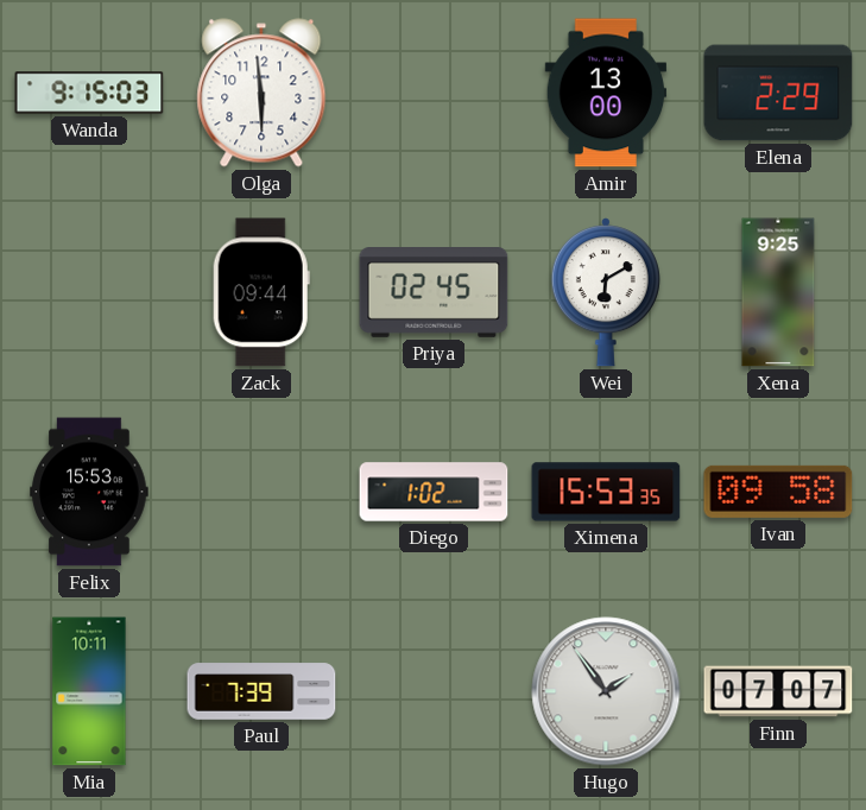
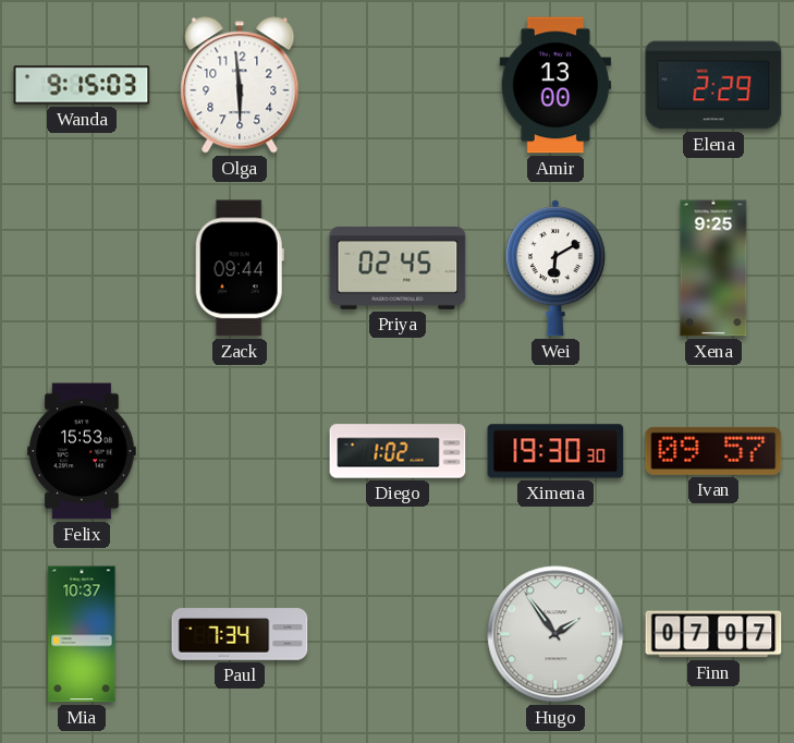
Ximena: 15:53 -> 19:30 (555, 451)
Ivan: 09:58 -> 09:57 (713, 451)
Mia: 10:11 -> 10:37 (82, 634)
Paul: 7:39 -> 7:34 (240, 634)
